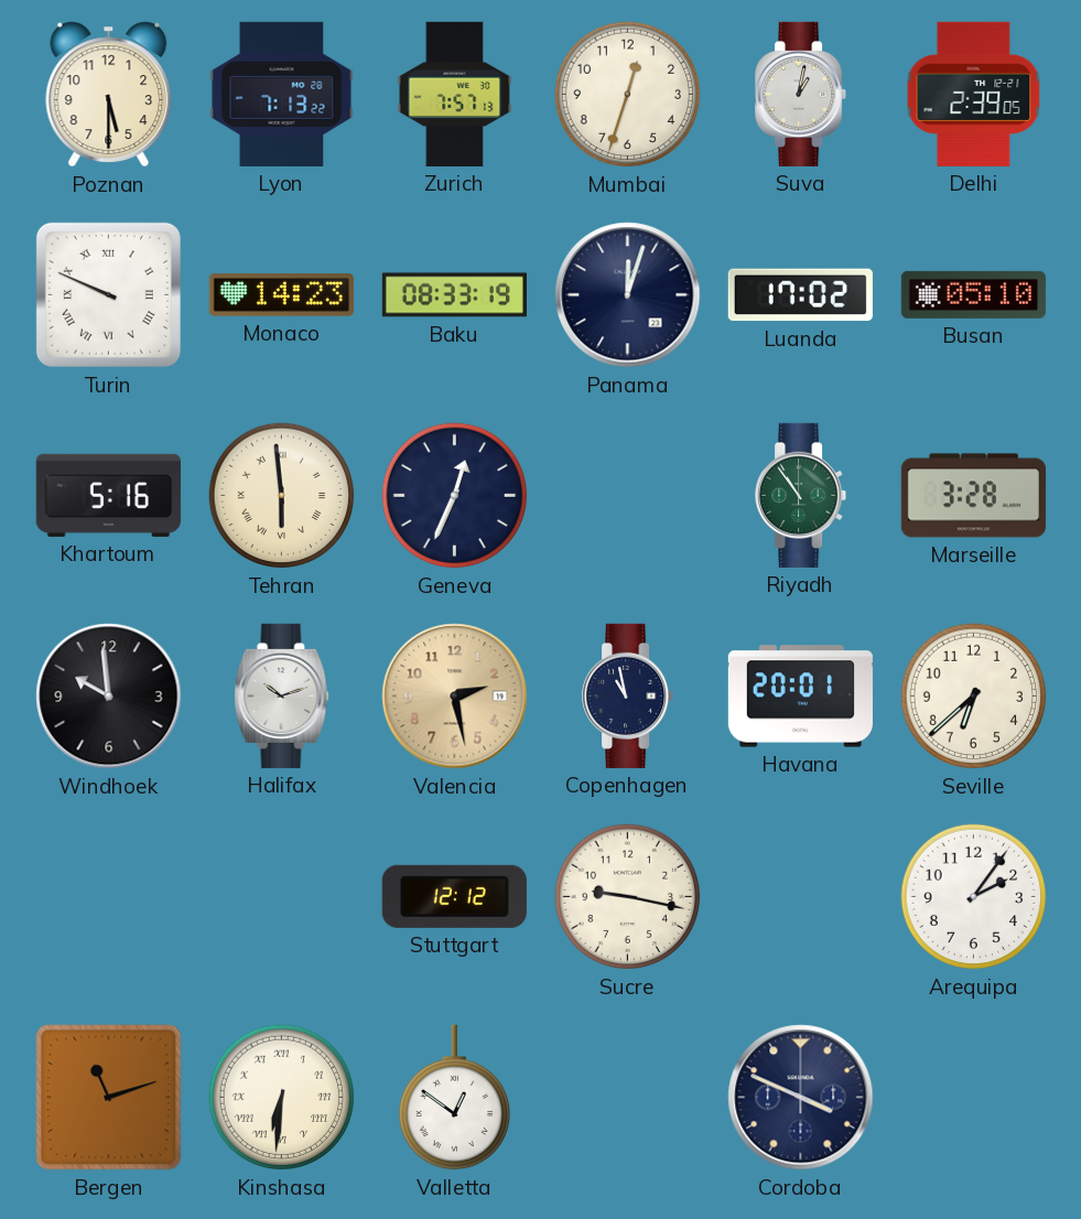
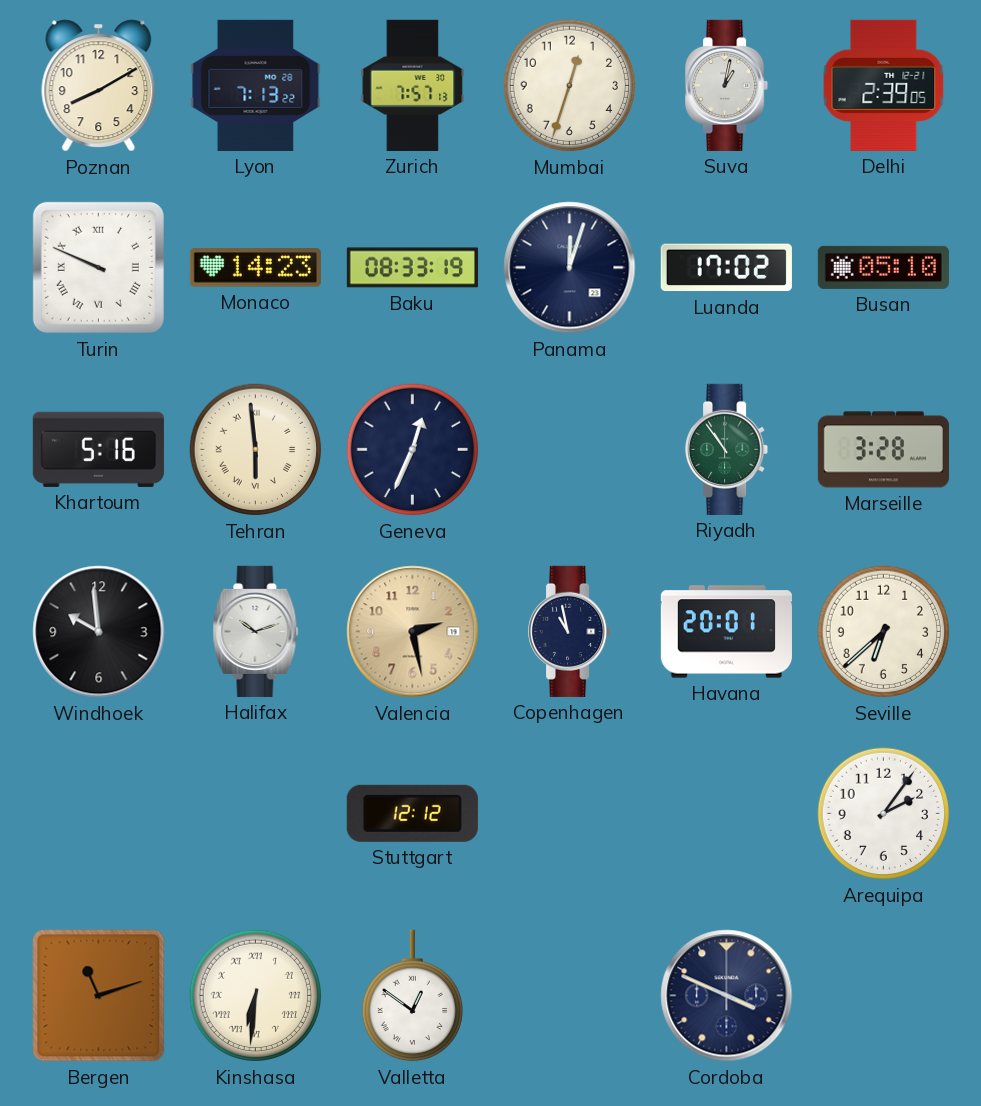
Poznan: 5:30 -> 8:10 (99, 86)
Sucre: 9:17 -> none (628, 897)
